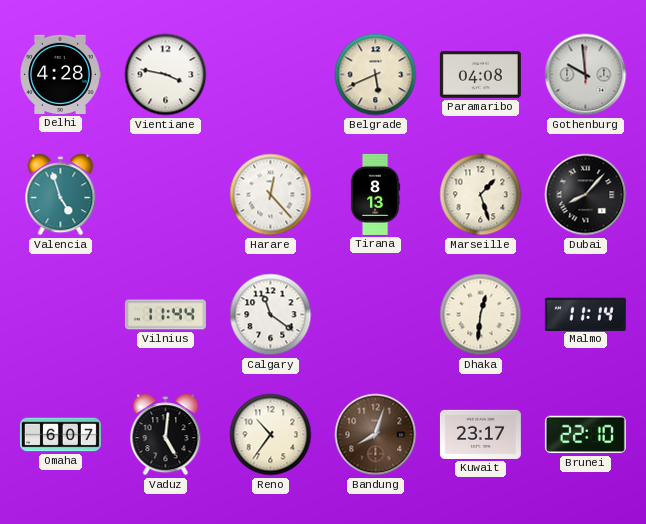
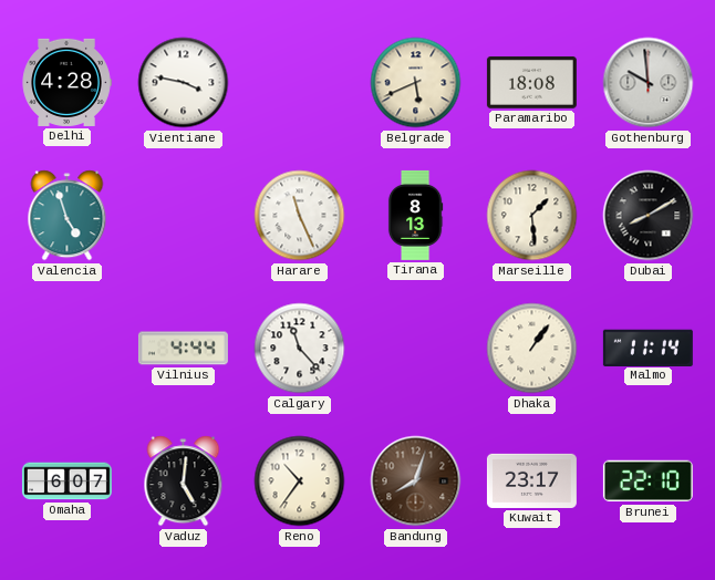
Paramaribo: 04:08 -> 18:08 (531, 82)
Harare: 12:23 -> 11:26 (300, 216)
Marseille: 1:27 -> 1:29 (532, 216)
Dubai: 8:07 -> 8:10 (649, 216)
Vilnius: 11:44 -> 4:44 (183, 349)
Calgary: 11:21 -> 11:23 (300, 349)
Dhaka: 12:31 -> 1:06 (532, 349)
